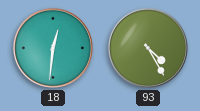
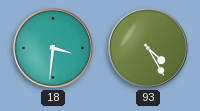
18: 12:31 -> 3:31 (53, 48)
